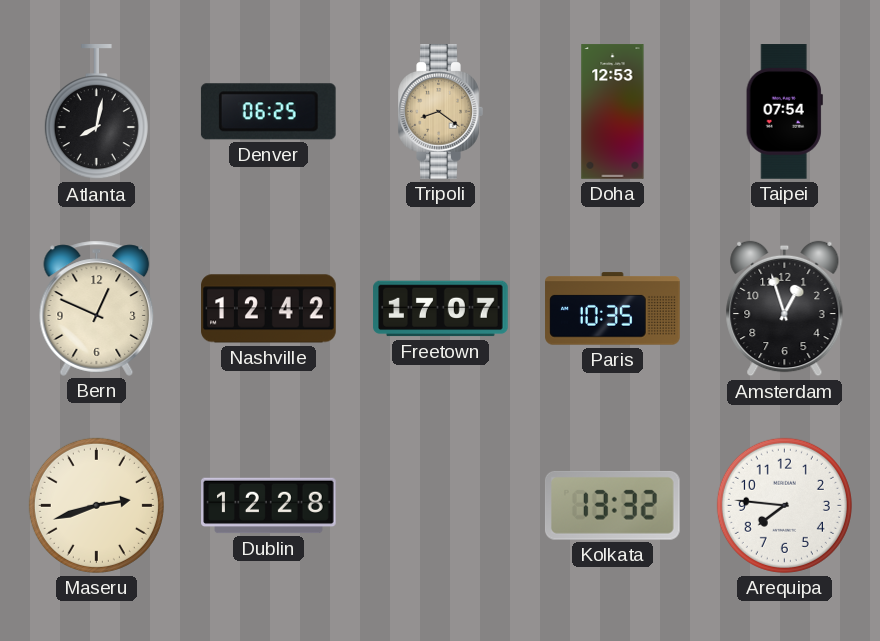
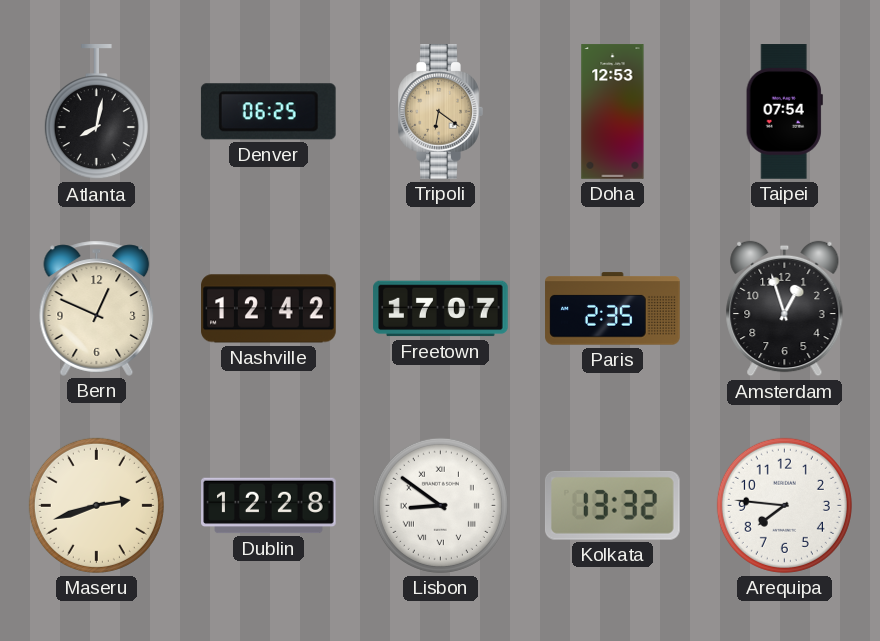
Tripoli: 8:21 -> 6:21 (440, 112)
Paris: 10:35 -> 2:35 (613, 309)
Lisbon: none -> 8:51 (440, 505)
